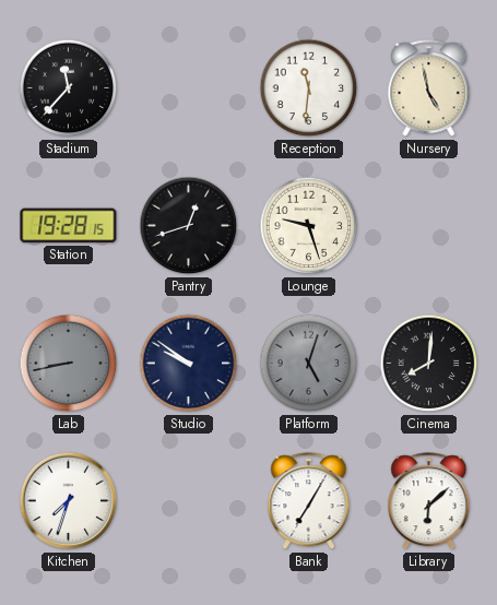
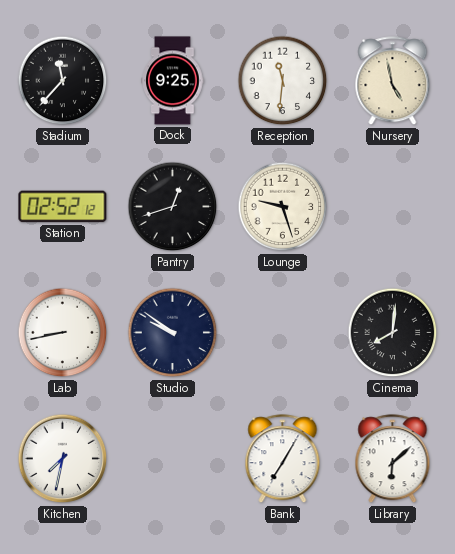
Dock: none -> 9:25 (173, 81)
Station: 19:28 -> 02:52 (63, 207)
Lab dial: grey -> white (63, 333)
Platform: 5:03 -> none (309, 364)
Kitchen: 7:33 -> 7:32 (63, 459)
